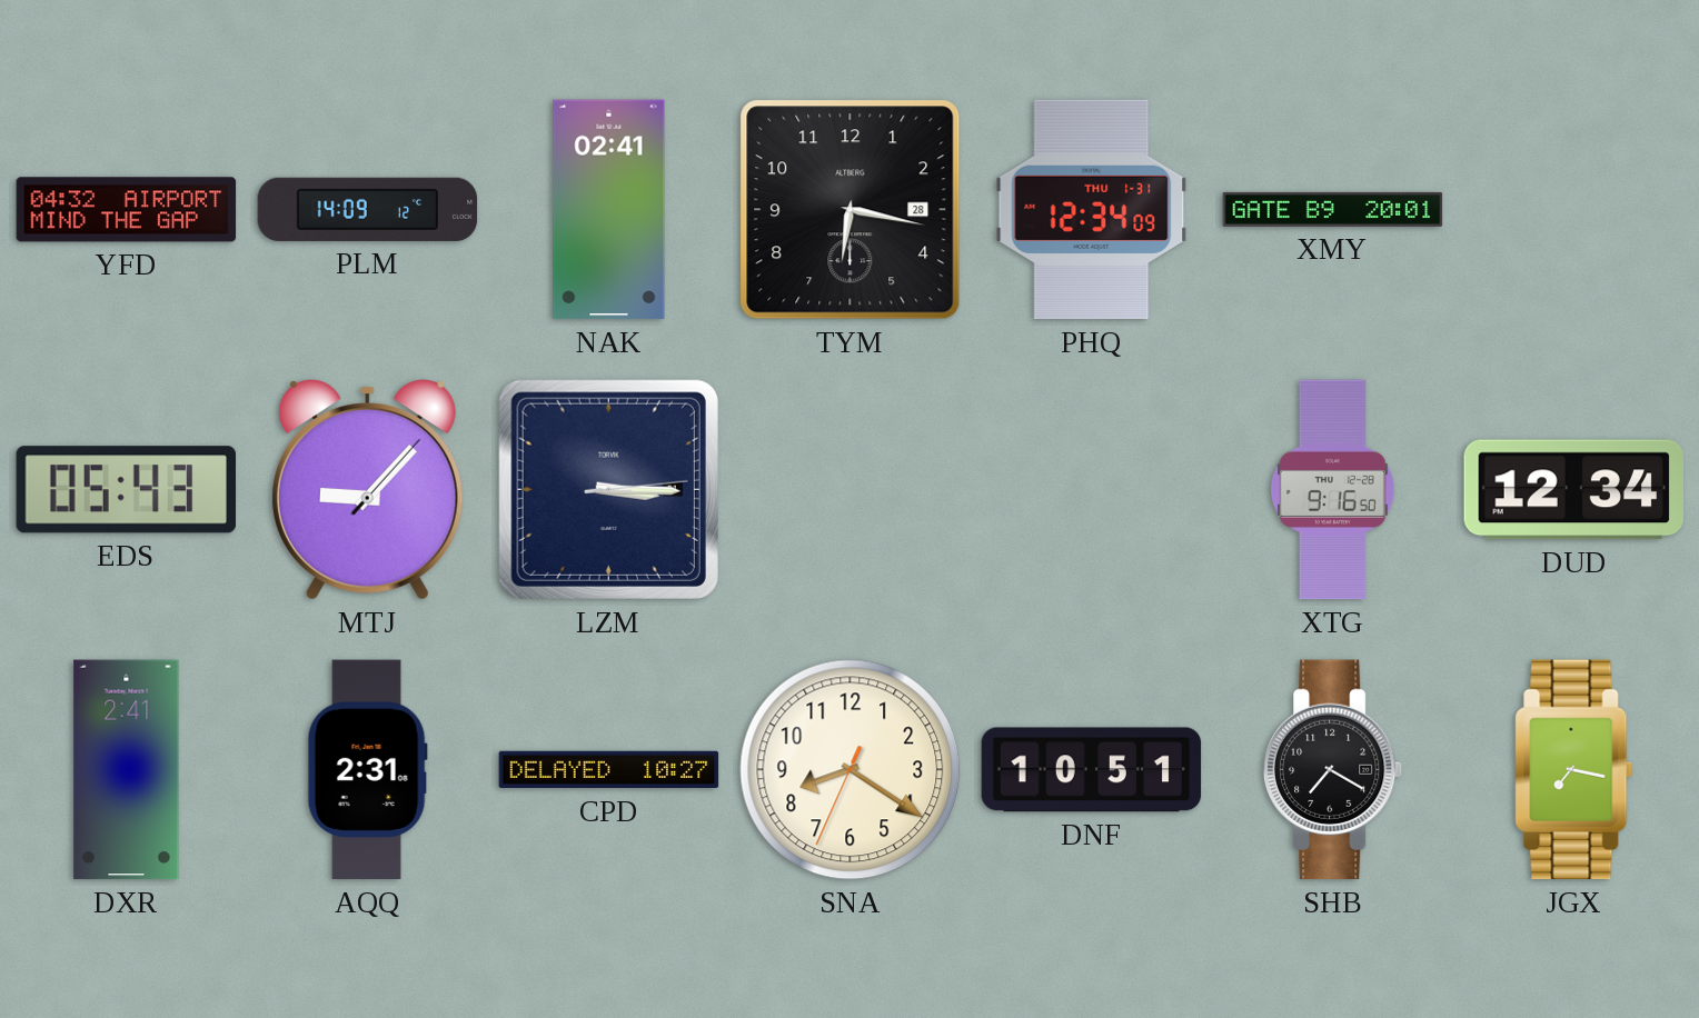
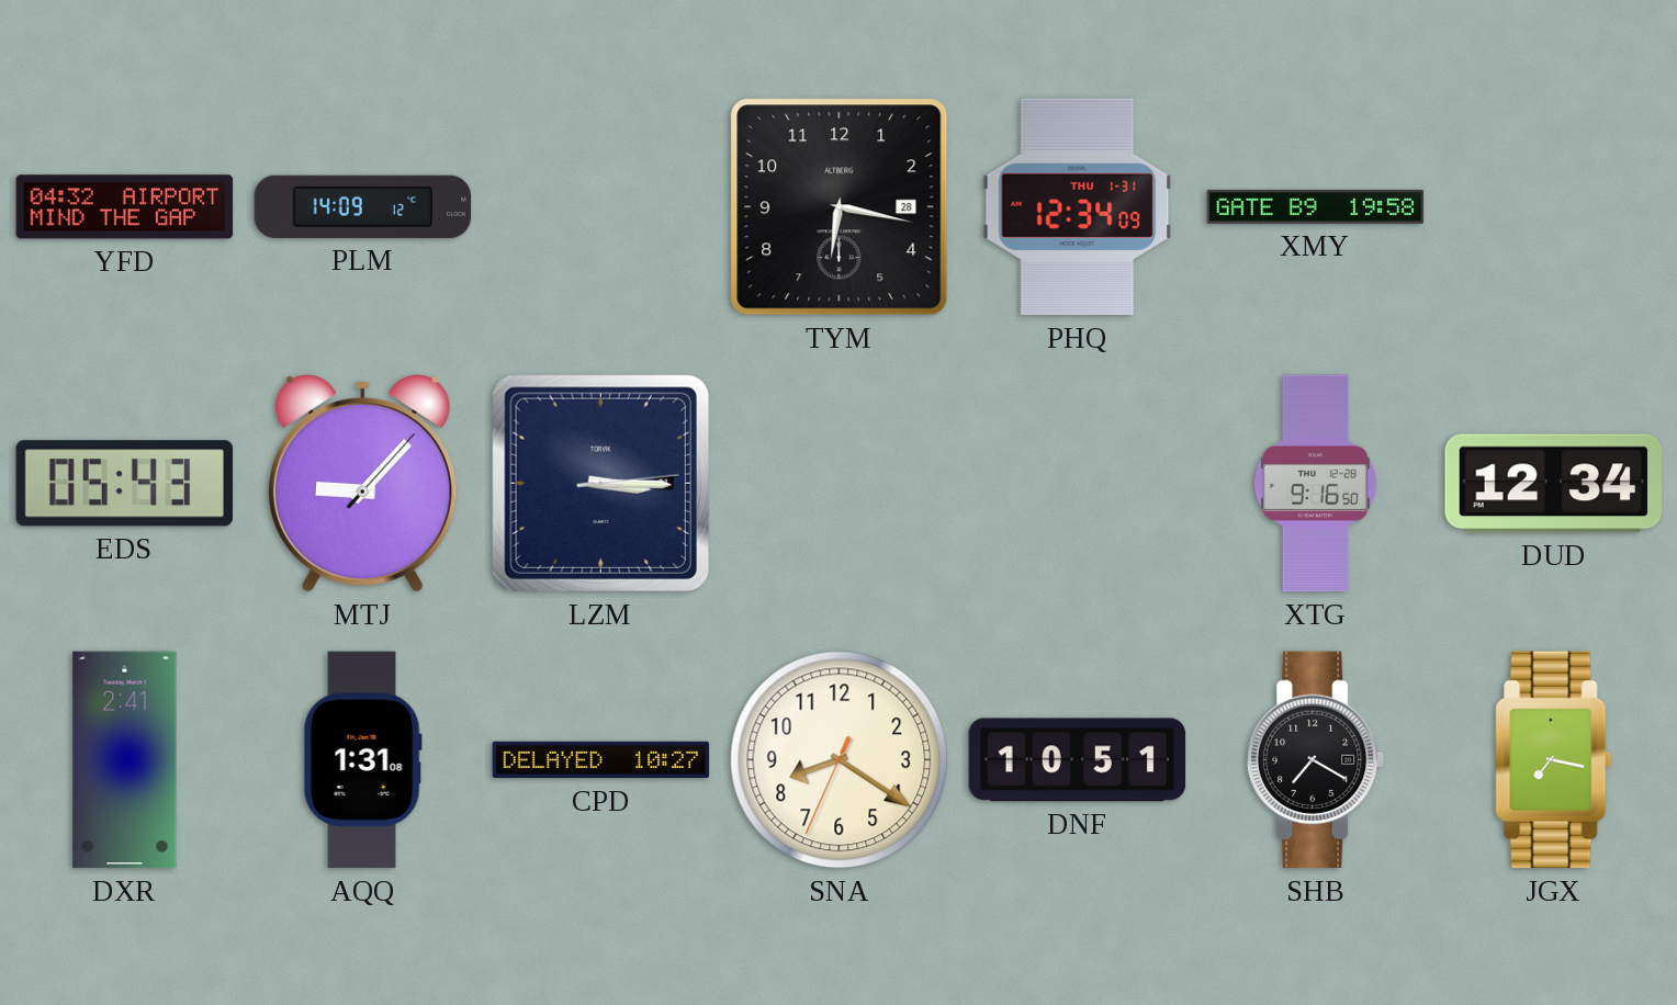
NAK: 02:41 -> none (609, 210)
XMY: 20:01 -> 19:58 (1316, 206)
AQQ: 2:31 -> 1:31 (362, 760)
